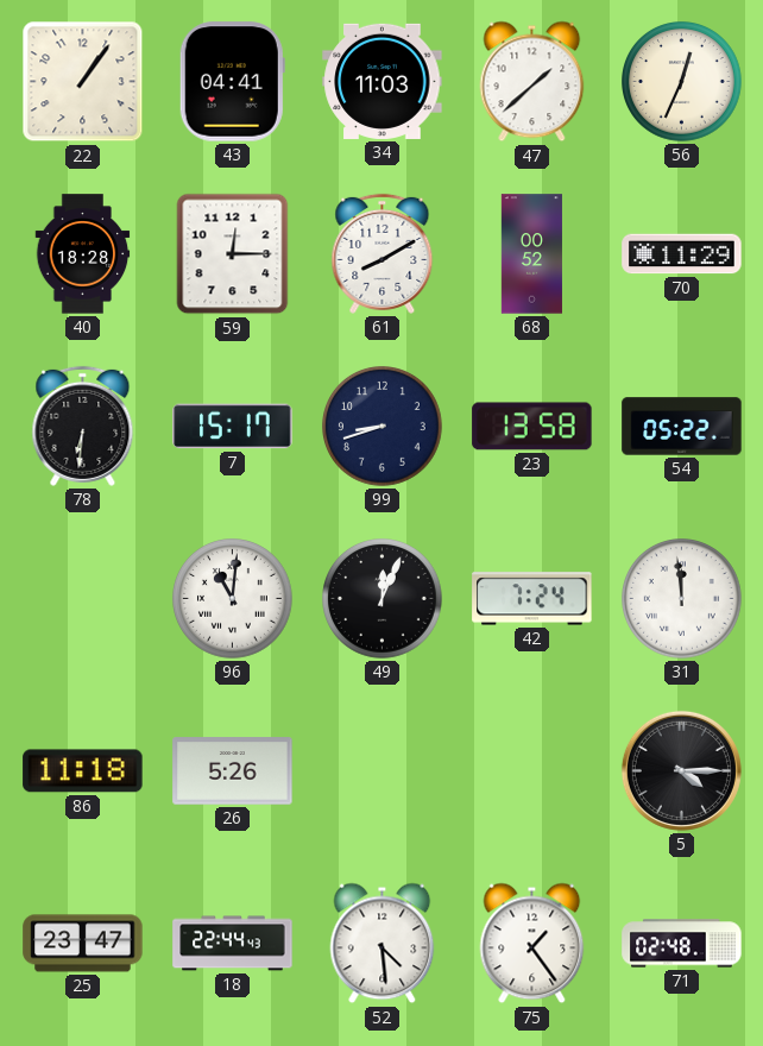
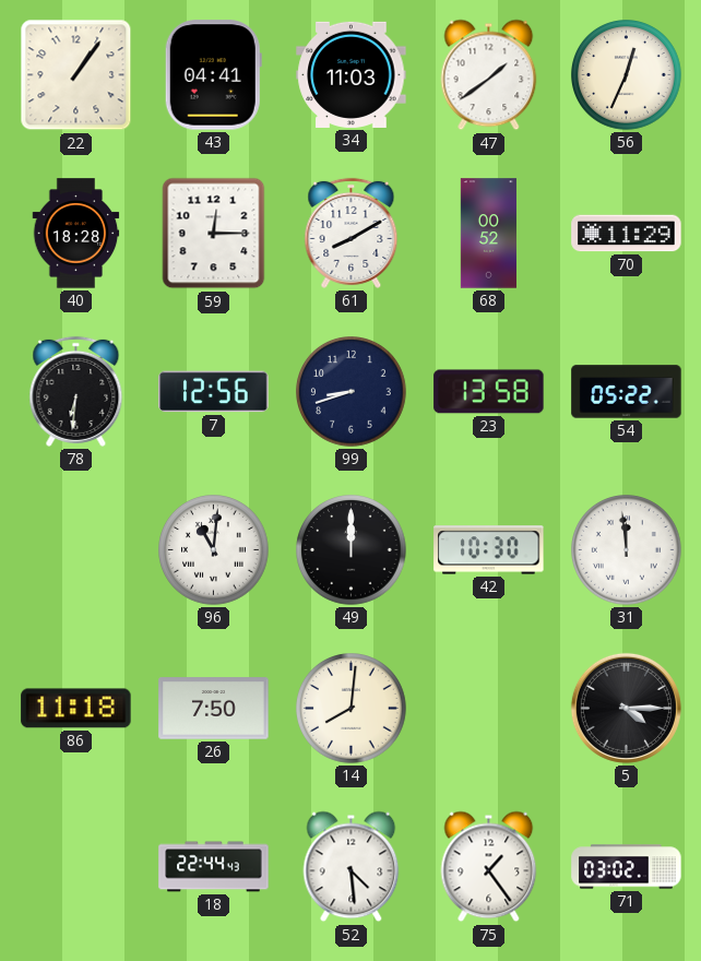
47: 1:38 -> 1:39 (489, 75)
7: 15:17 -> 12:56 (214, 392)
49: 12:04 -> 12:00 (352, 550)
42: 7:24 -> 10:30 (489, 550)
26: 5:26 -> 7:50 (214, 709)
14: none -> 8:01 (352, 709)
25: 23:47 -> none (83, 944)
71: 02:48 -> 03:02 (627, 867)
